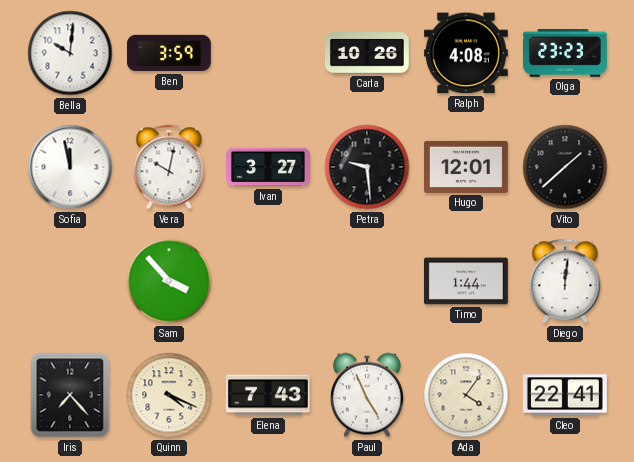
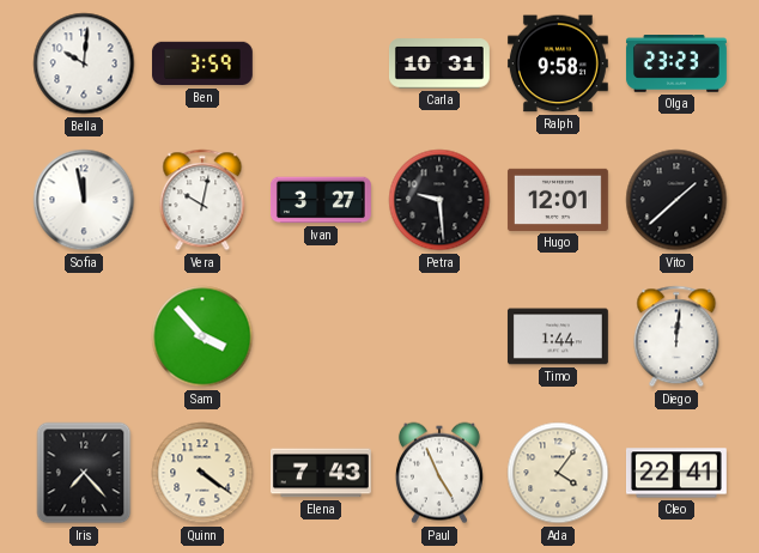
Carla: 10:26 -> 10:31 (439, 63)
Ralph: 4:08 -> 9:58 (558, 63)
Quinn: 4:19 -> 4:21 (202, 473)
